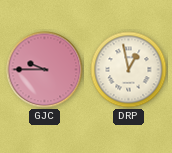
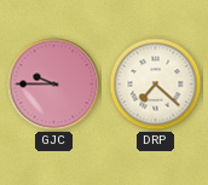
DRP: 12:58 -> 7:22 (156, 85)
